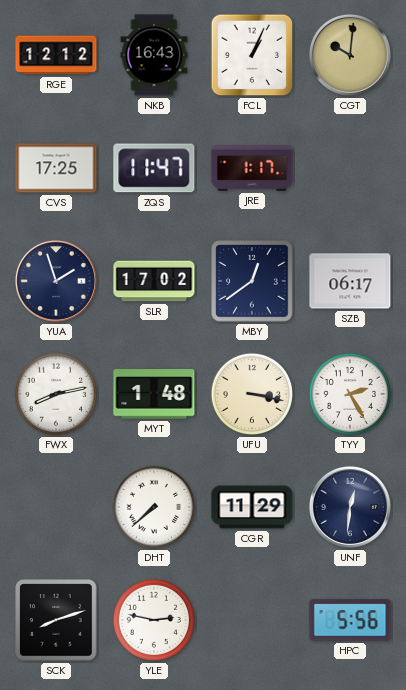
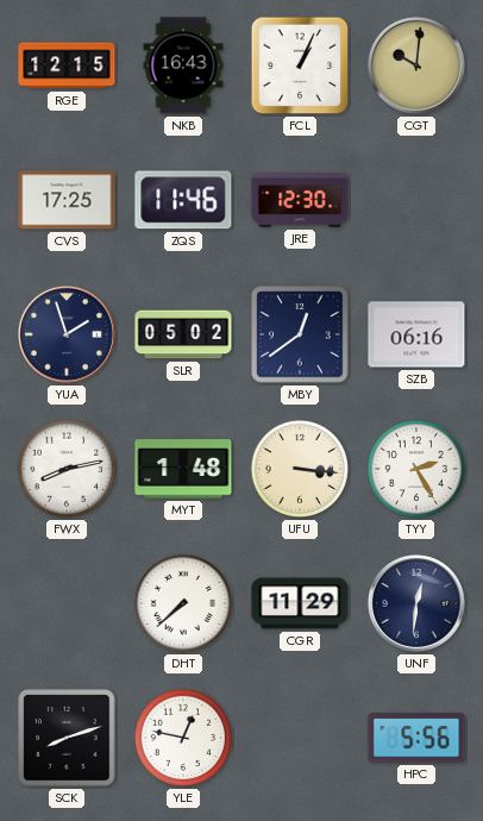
RGE: 12:12 -> 12:15 (67, 65)
ZQS: 11:47 -> 11:46 (183, 200)
JRE: 1:17 -> 12:30 (300, 201)
SLR: 17:02 -> 05:02 (183, 334)
SZB: 06:17 -> 06:16 (416, 334)
UFU: 3:17 -> 3:16 (300, 469)
YLE: 2:47 -> 12:47 (183, 738)
